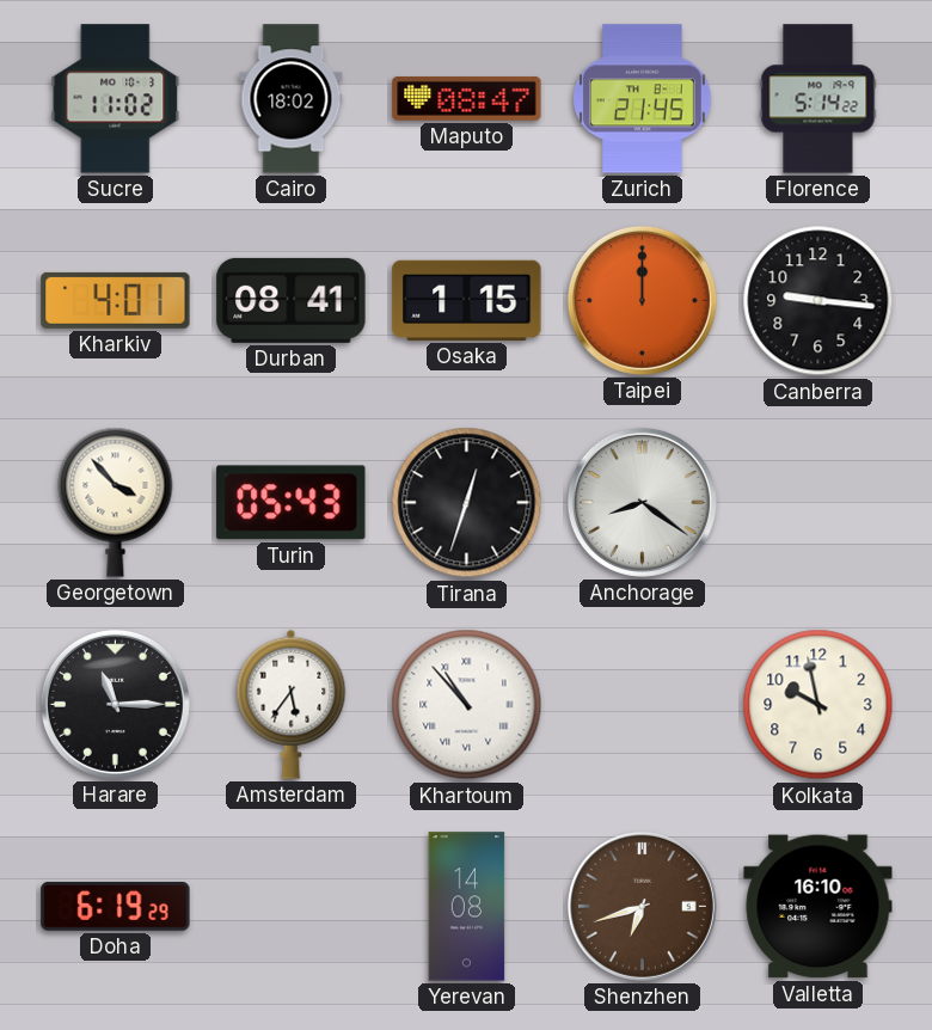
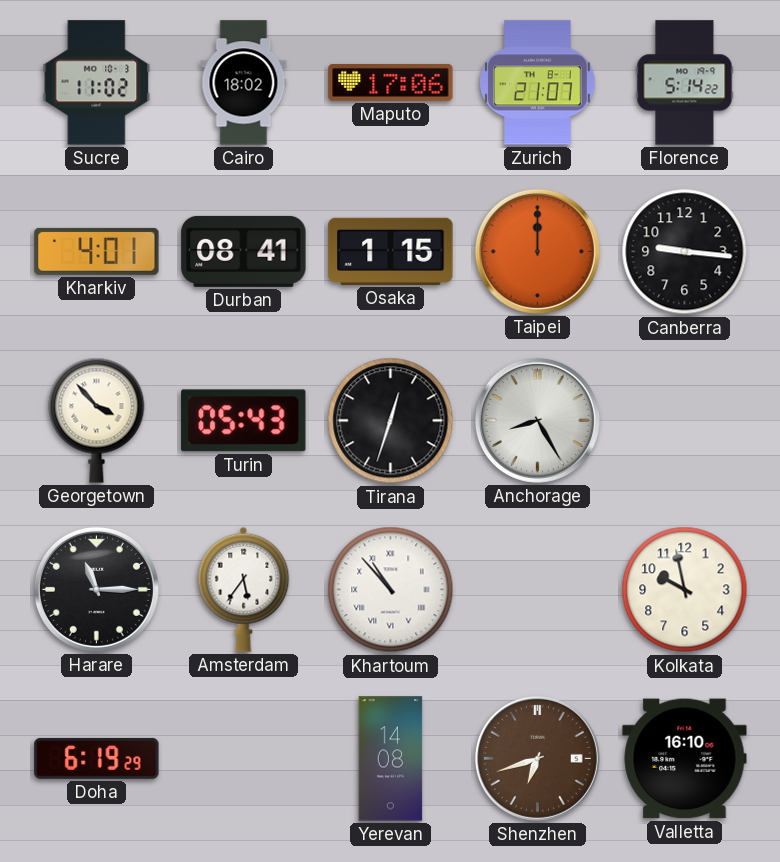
Maputo: 08:47 -> 17:06 (391, 82)
Zurich: 21:45 -> 21:07 (538, 83)
Anchorage: 8:21 -> 8:25 (537, 420)
